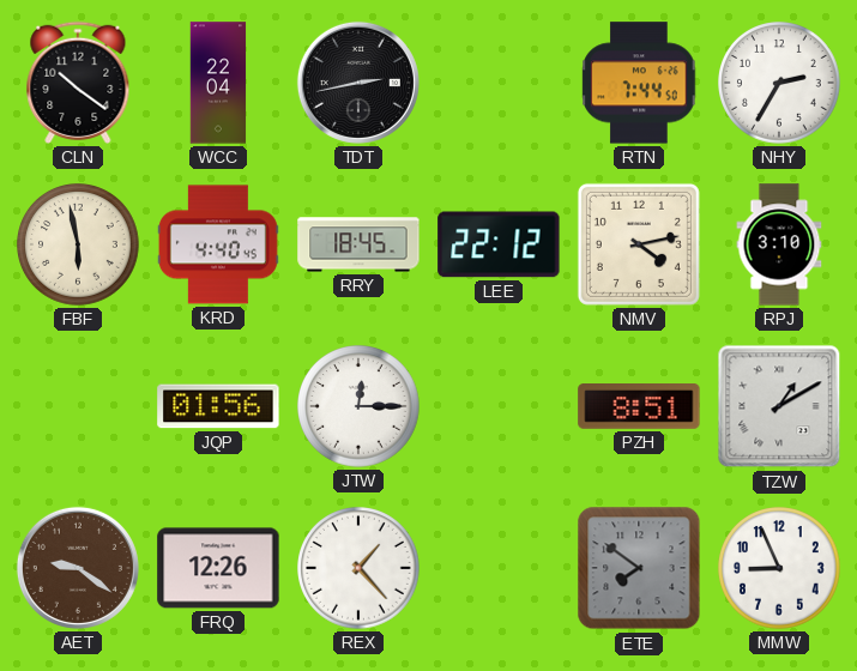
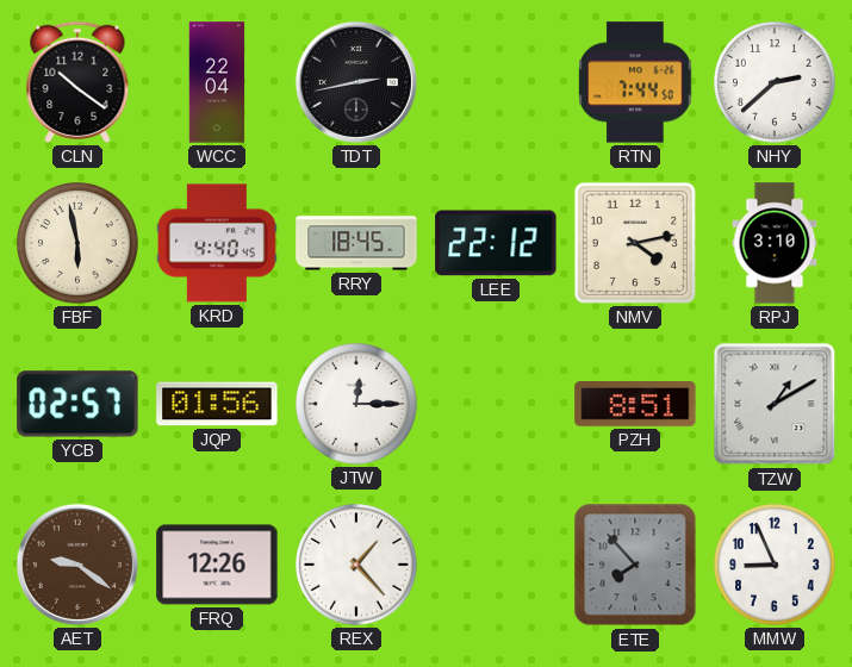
NHY: 2:35 -> 2:38 (776, 83)
YCB: none -> 02:57 (77, 404)
ETE: 7:51 -> 7:53 (635, 565)
